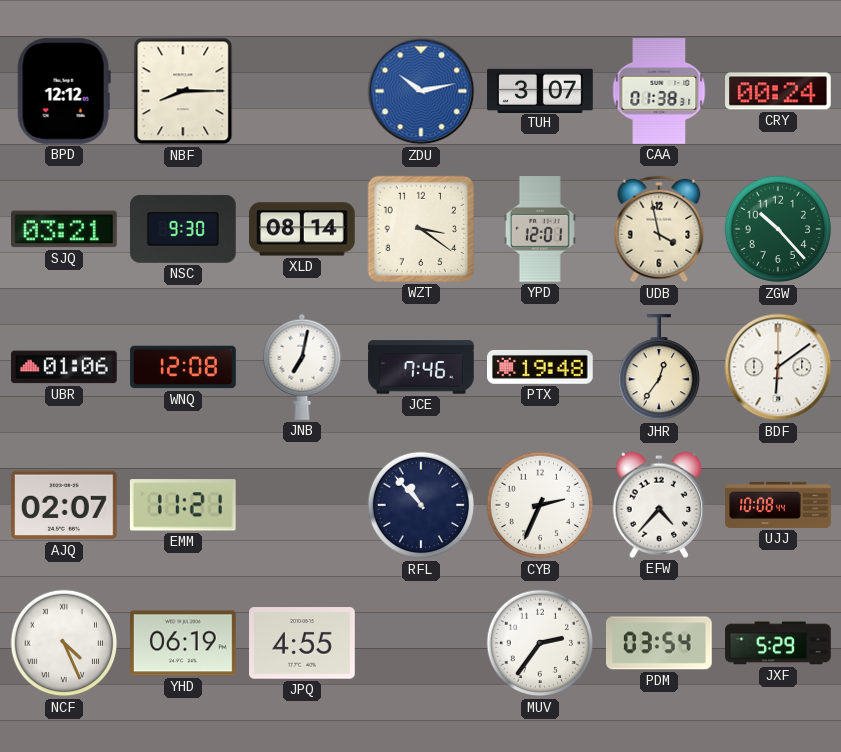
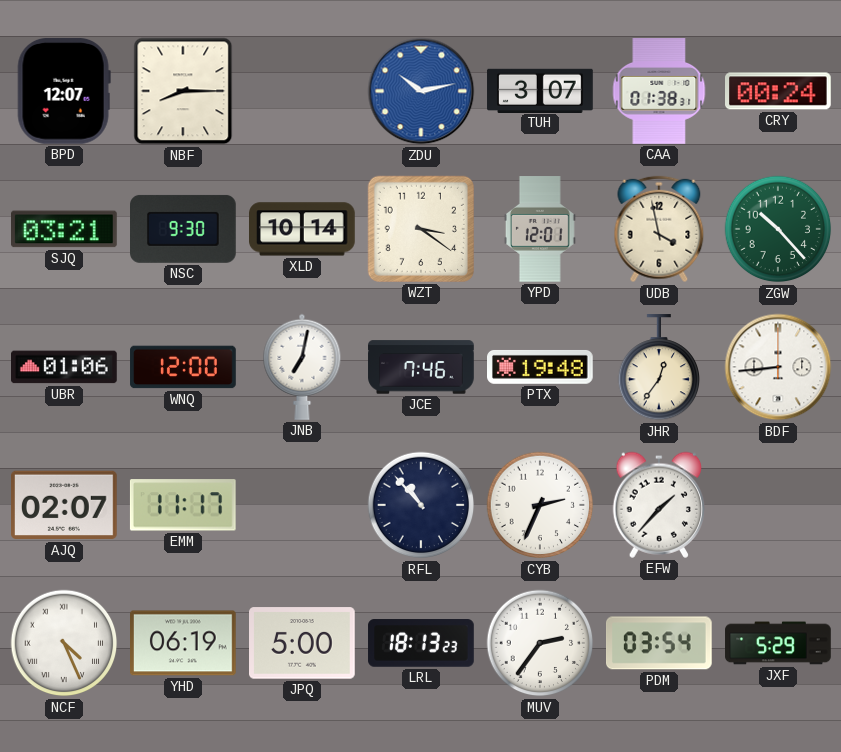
BPD: 12:12 -> 12:07 (64, 91)
XLD: 08:14 -> 10:14 (303, 229)
WNQ: 12:08 -> 12:00 (183, 367)
BDF: 6:09 -> 8:44 (778, 367)
EMM: 11:21 -> 11:17 (183, 505)
EFW: 4:37 -> 1:37 (659, 505)
UJJ: 10:08 -> none (778, 505)
JPQ: 4:55 -> 5:00 (303, 643)
LRL: none -> 18:13 (421, 643)
